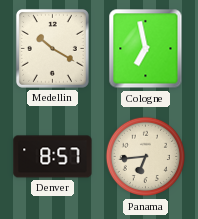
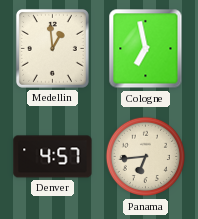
Medellin: 10:20 -> 12:59 (52, 48)
Denver: 8:57 -> 4:57 (53, 157)
